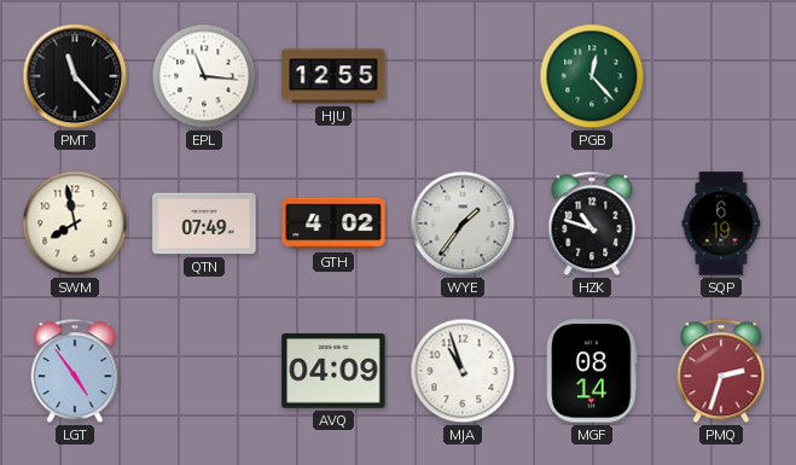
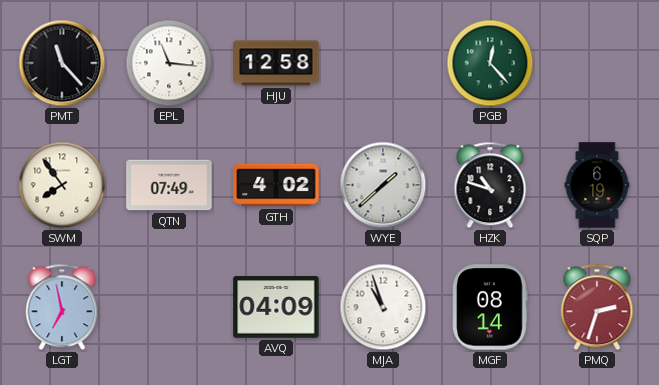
HJU: 12:55 -> 12:58 (276, 63)
SWM: 7:58 -> 7:54 (62, 185)
WYE: 1:36 -> 1:38 (383, 185)
LGT: 4:54 -> 6:58 (62, 307)
